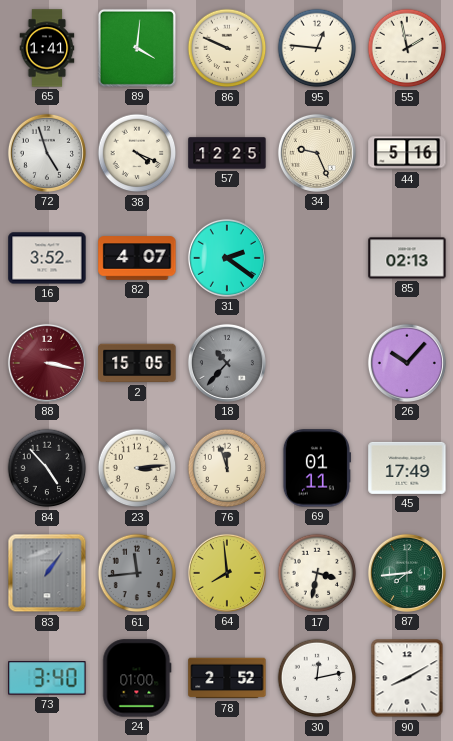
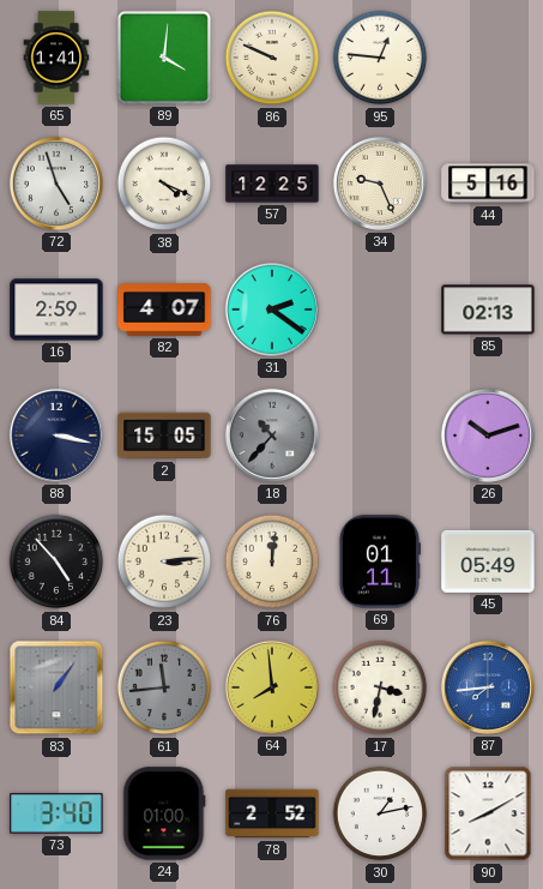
55: 1:58 -> none (407, 48)
16: 3:52 -> 2:59 (56, 310)
88 dial: burgundy -> navy (56, 436)
26: 10:07 -> 10:12 (488, 436)
76: 11:57 -> 12:01 (272, 561)
45: 17:49 -> 05:49 (488, 561)
87 dial: green -> blue (488, 687)
30: 12:13 -> 1:13 (380, 813)
